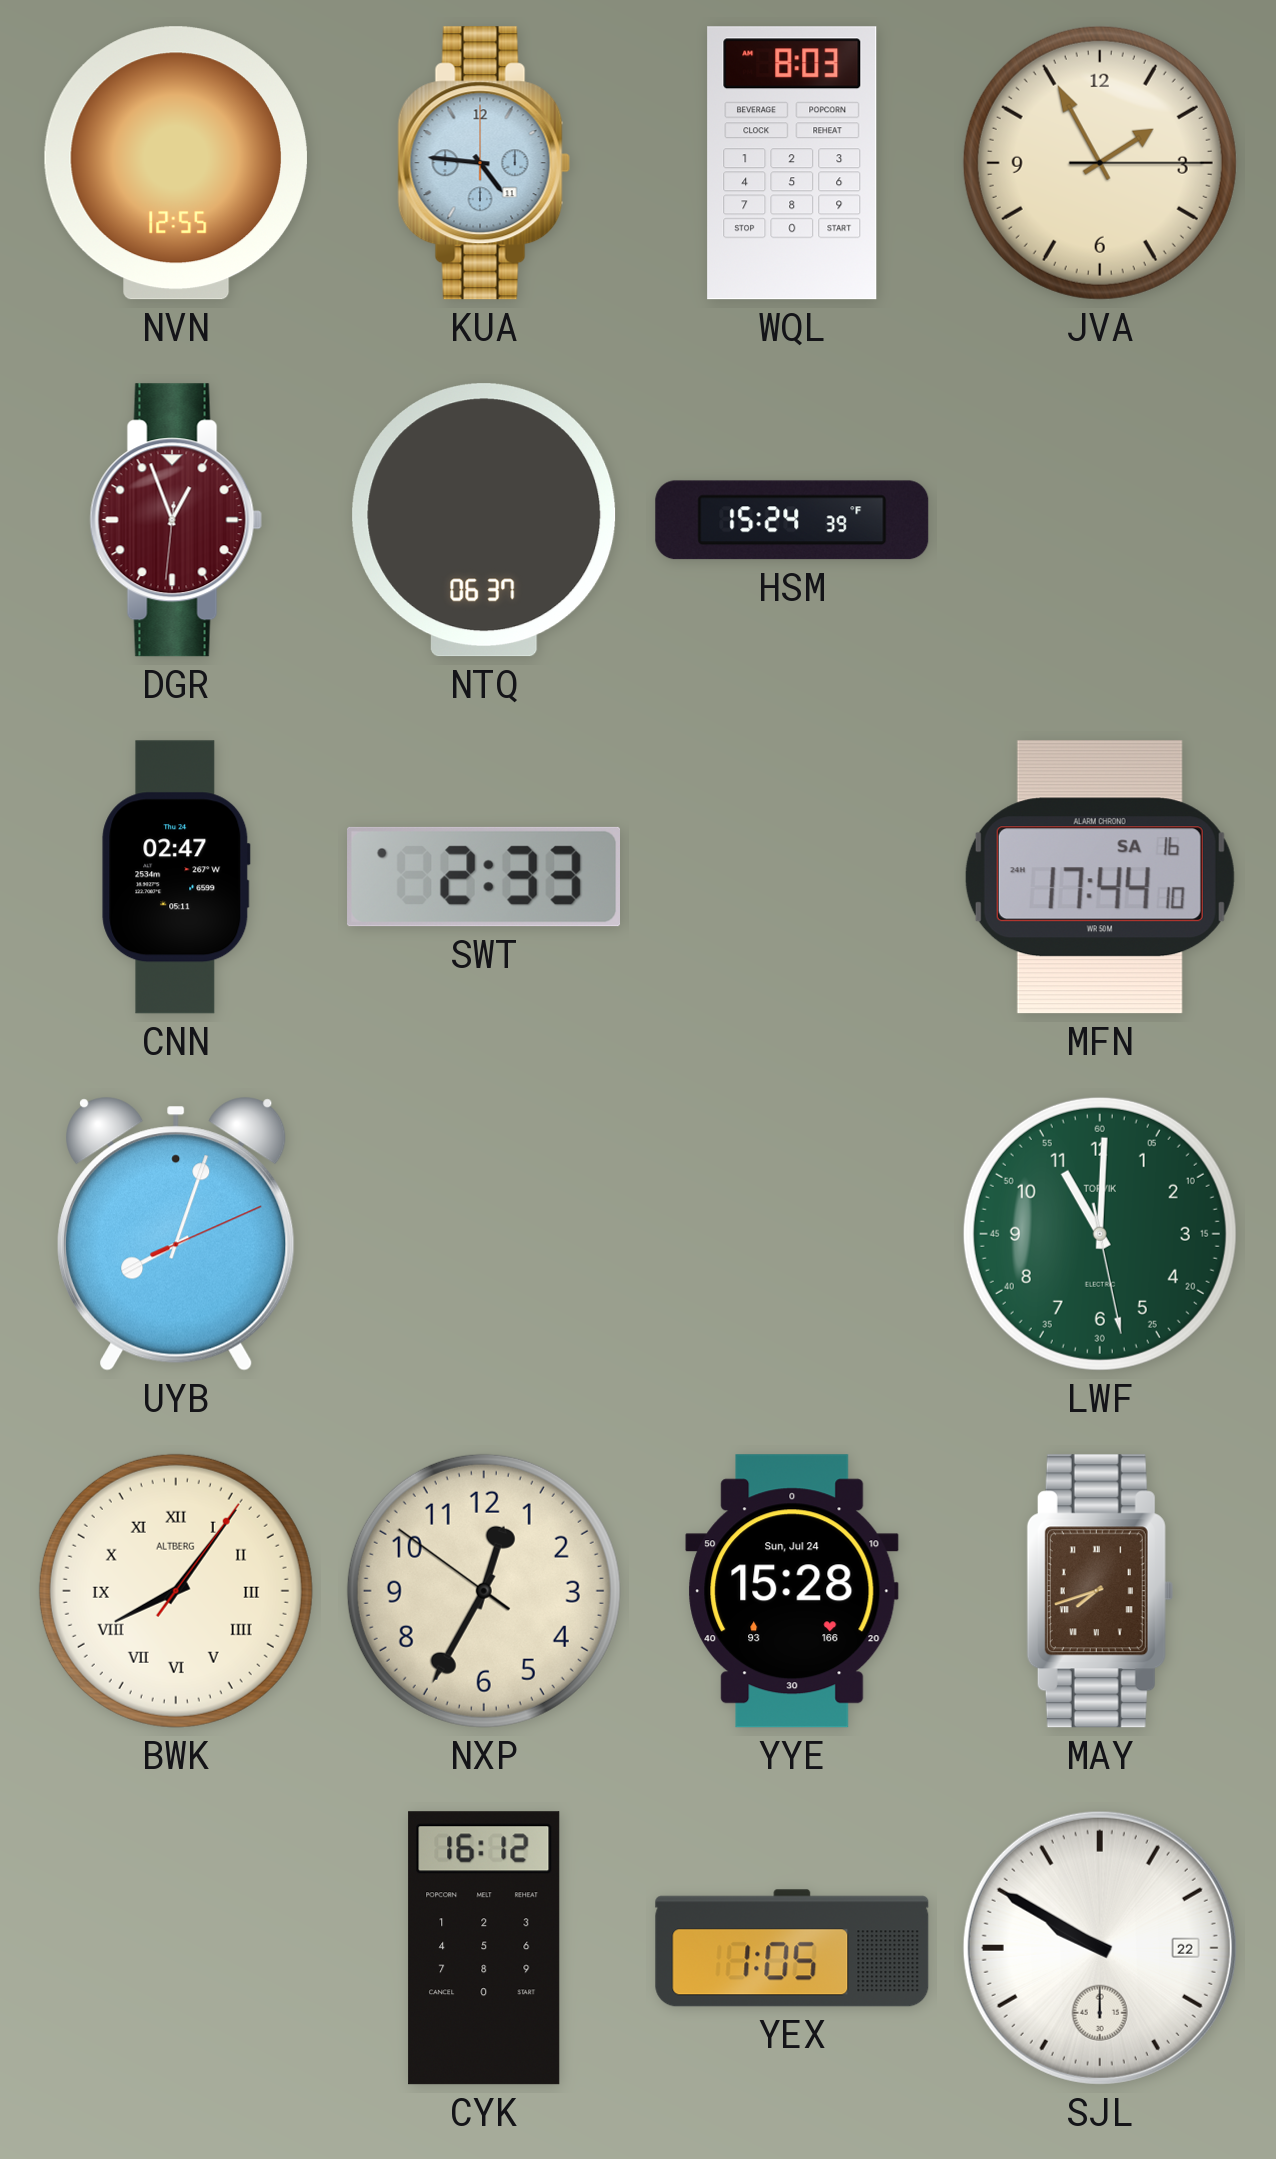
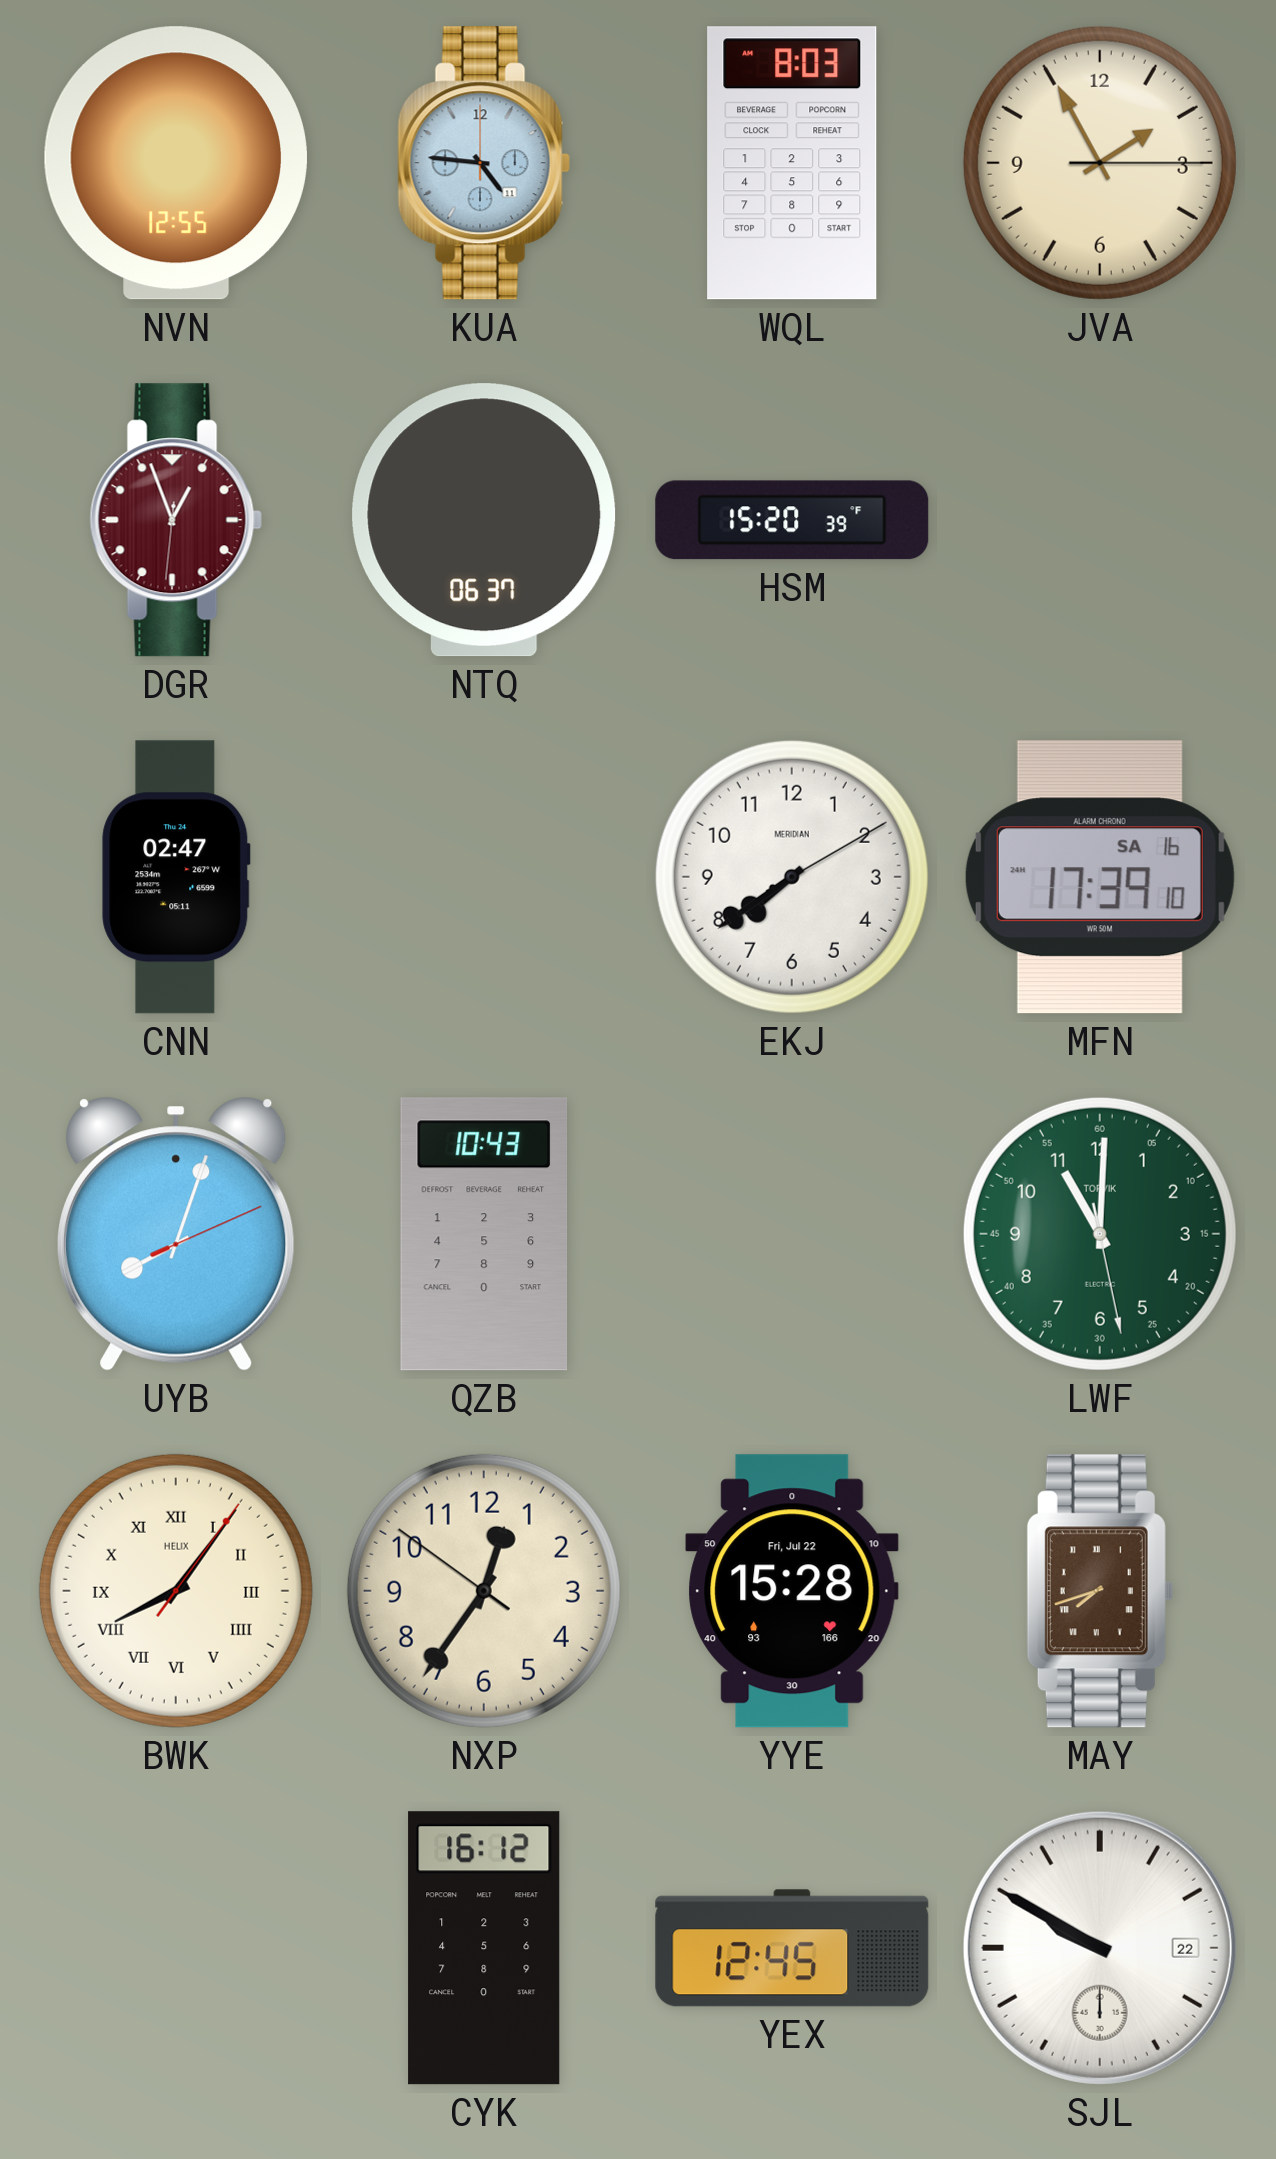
HSM: 15:24 -> 15:20 (792, 520)
SWT: 2:33 -> none (483, 877)
EKJ: none -> 7:39 (792, 877)
MFN: 17:44 -> 17:39 (1100, 877)
QZB: none -> 10:43 (483, 1234)
BWK brand: ALTBERG -> HELIX (176, 1591)
NXP: 12:34 -> 12:35 (484, 1591)
YYE date: Sun, Jul 24 -> Fri, Jul 22 (792, 1591)
YEX: 1:05 -> 12:45 (792, 1948)
